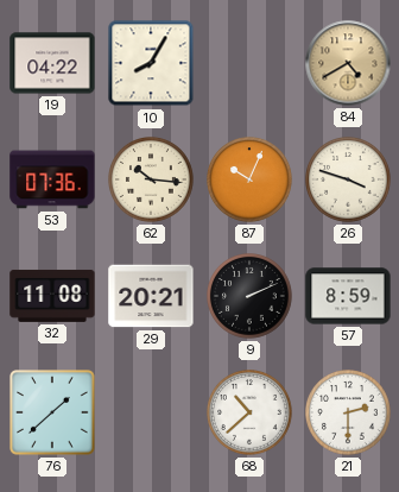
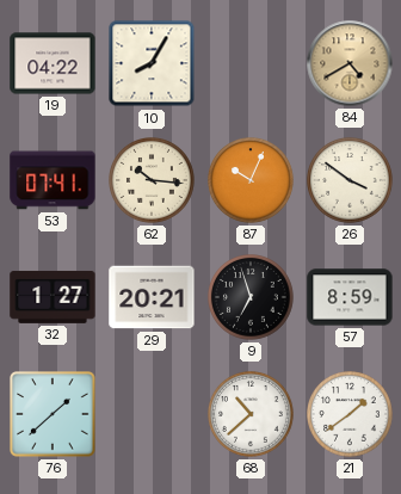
53: 07:36 -> 07:41 (53, 180)
26: 3:48 -> 3:51 (351, 181)
32: 11:08 -> 1:27 (53, 297)
9: 2:11 -> 6:57 (252, 298)
21: 2:30 -> 1:39 (351, 415)
